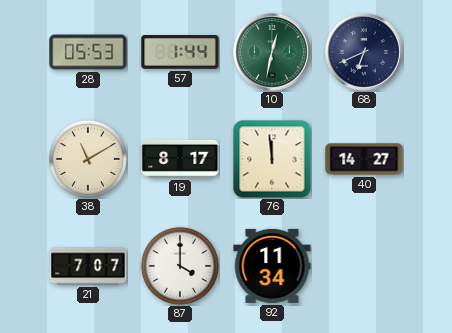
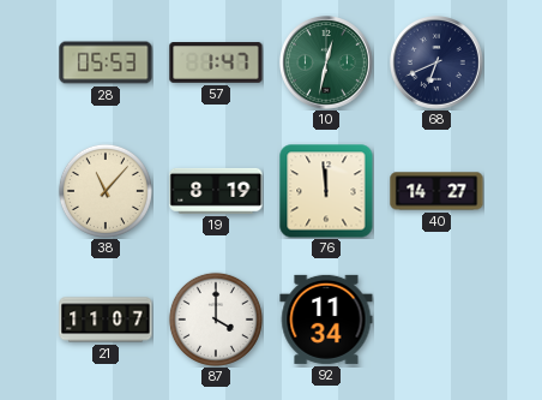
57: 1:44 -> 1:47 (216, 62)
38: 11:10 -> 11:07 (106, 191)
19: 8:17 -> 8:19 (216, 191)
21: 7:07 -> 11:07 (106, 320)
